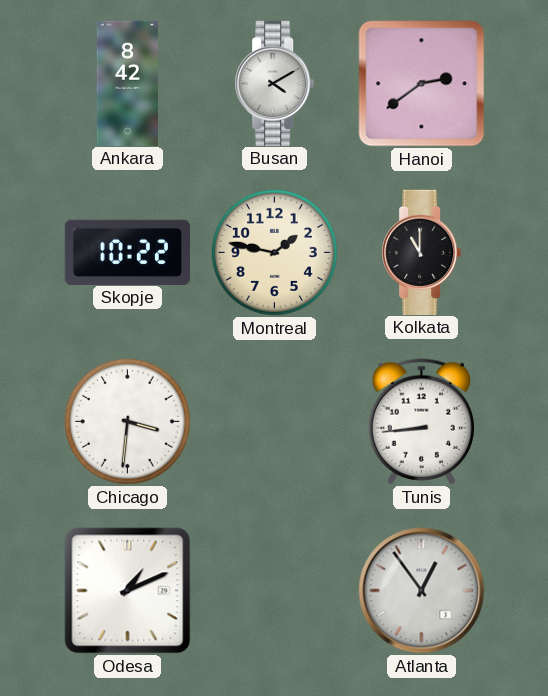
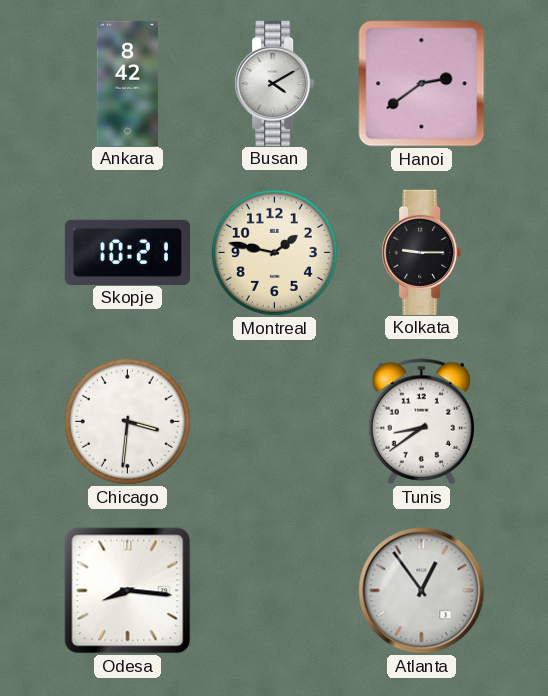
Skopje: 10:22 -> 10:21 (127, 252)
Kolkata: 11:00 -> 9:15 (422, 252)
Tunis: 8:44 -> 8:39 (421, 422)
Odesa: 1:11 -> 8:16 (128, 591)
